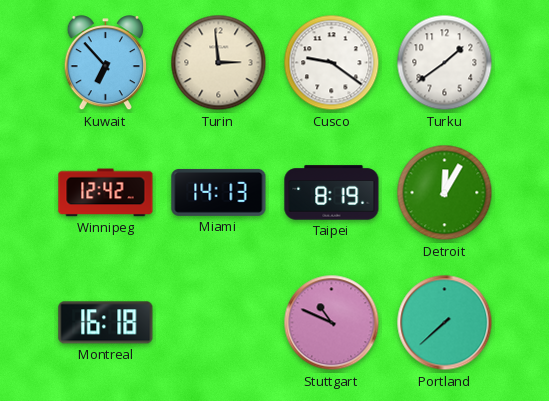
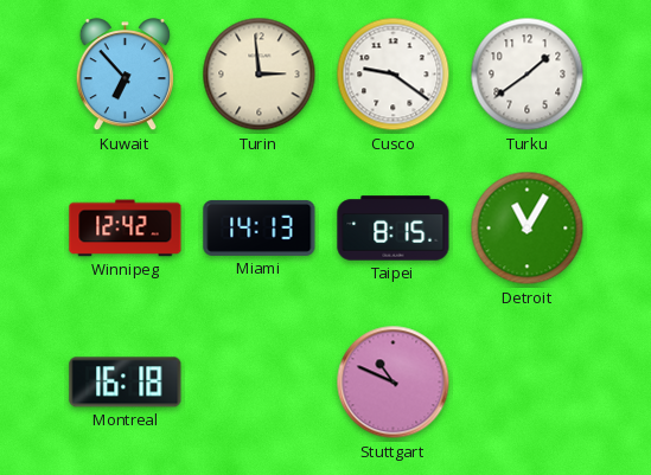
Taipei: 8:19 -> 8:15 (394, 229)
Detroit: 12:05 -> 11:05 (528, 229)
Portland: 7:38 -> none (445, 323)
